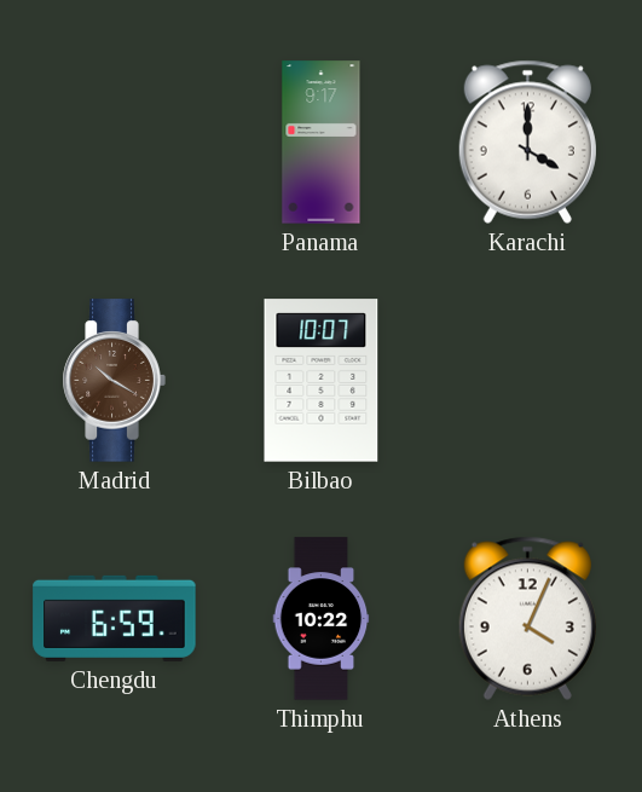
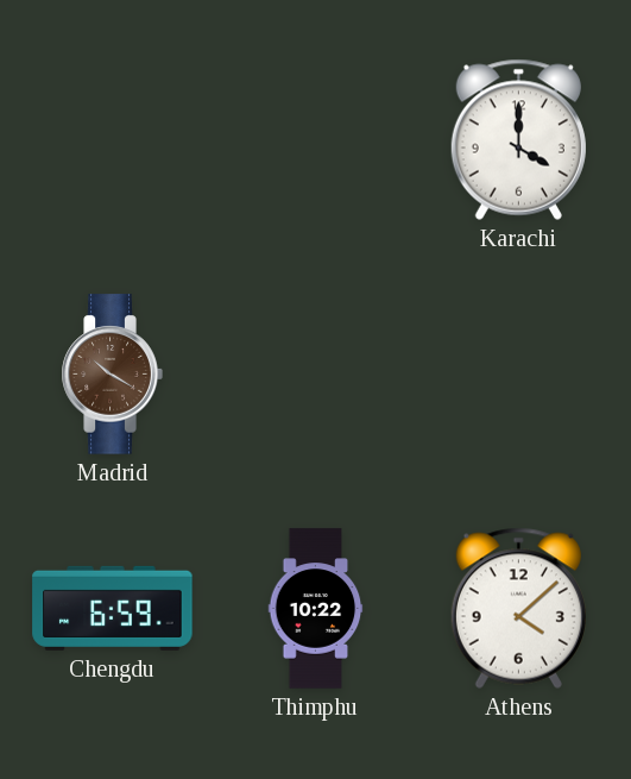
Panama: 9:17 -> none (322, 143)
Bilbao: 10:07 -> none (322, 381)
Athens: 4:04 -> 4:08 (518, 608)
